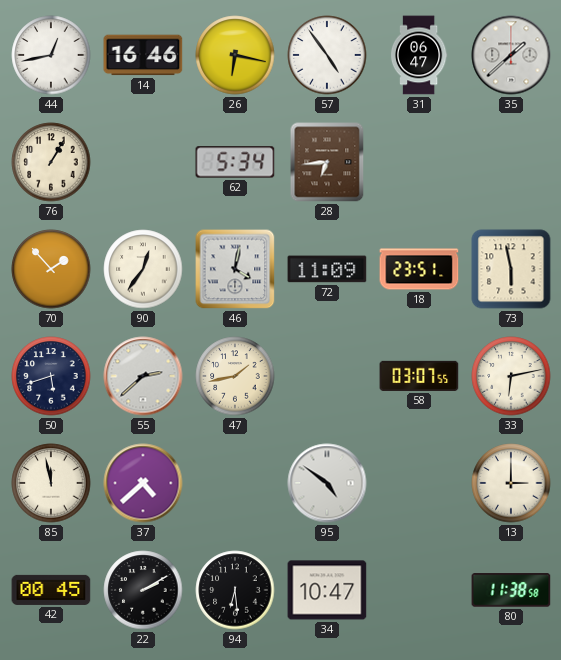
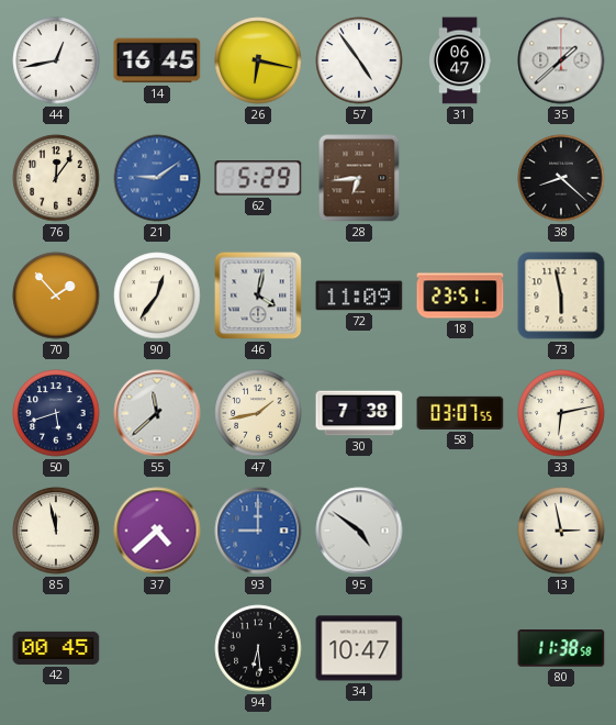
14: 16:46 -> 16:45 (157, 60)
76: 1:05 -> 12:06 (56, 178)
21: none -> 9:09 (157, 178)
62: 5:34 -> 5:29 (258, 178)
38: none -> 8:22 (561, 178)
55: 2:38 -> 11:38 (157, 413)
30: none -> 7:38 (359, 413)
93: none -> 9:00 (258, 531)
13: 3:00 -> 2:58 (561, 531)
22: 2:10 -> none (143, 590)
